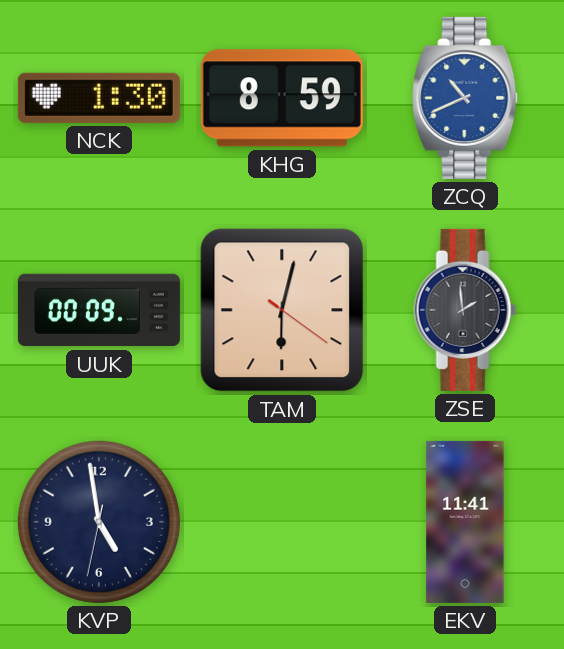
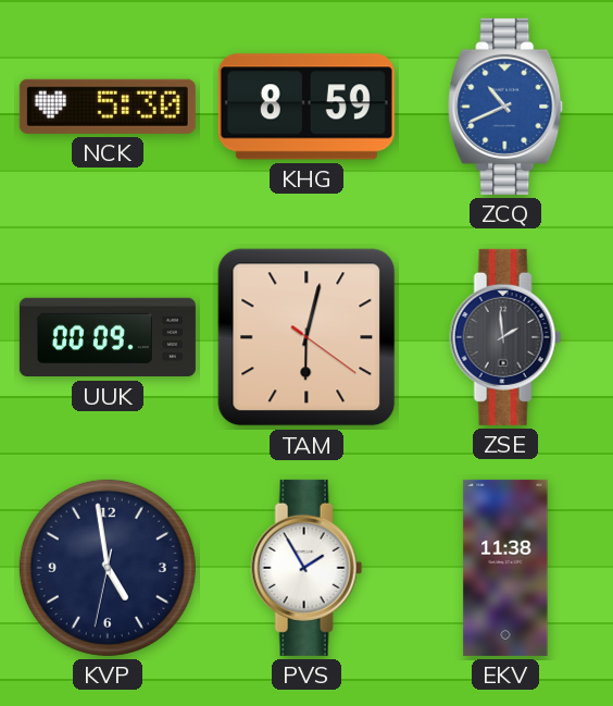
NCK: 1:30 -> 5:30 (108, 107)
PVS: none -> 1:55 (306, 568)
EKV: 11:41 -> 11:38 (505, 568)
